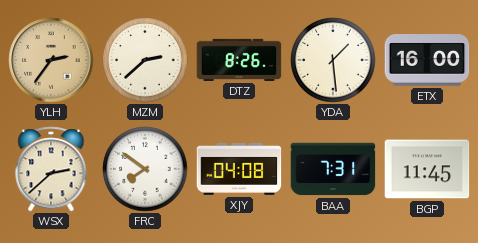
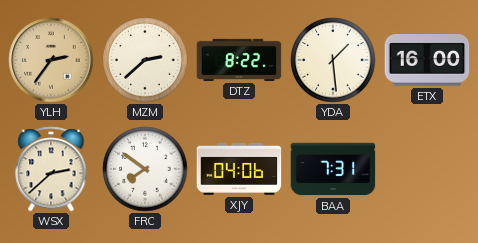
DTZ: 8:26 -> 8:22 (239, 60)
XJY: 04:08 -> 04:06 (239, 169)
BGP: 11:45 -> none (427, 169)
